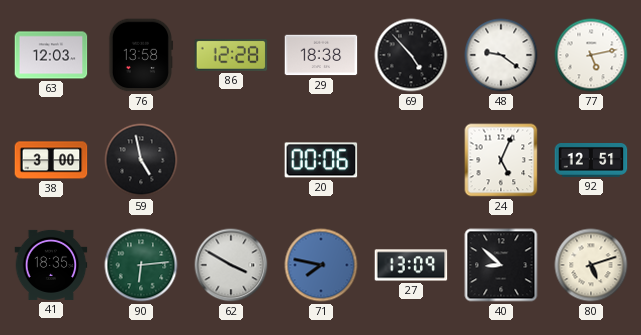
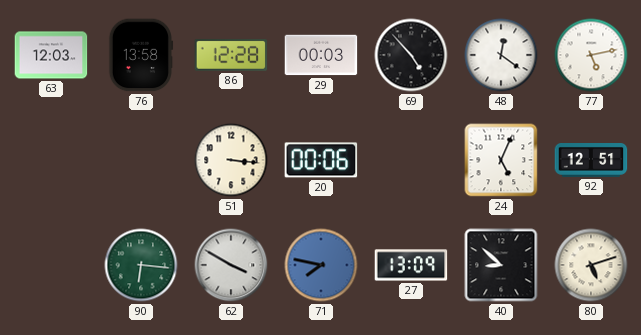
29: 18:38 -> 00:03 (321, 55)
48: 9:21 -> 12:21 (501, 55)
38: 3:00 -> none (51, 160)
59: 4:58 -> none (141, 160)
51: none -> 3:16 (231, 160)
41: 18:35 -> none (51, 265)
90: 6:14 -> 6:16 (141, 265)
